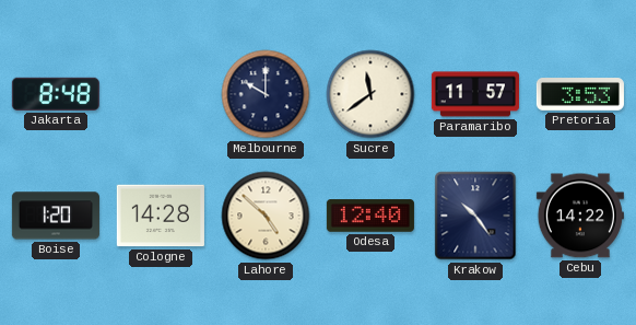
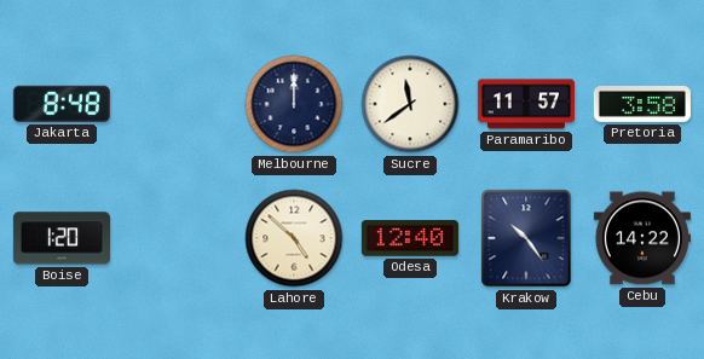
Melbourne: 10:00 -> 12:00 (294, 104)
Pretoria: 3:53 -> 3:58 (642, 105)
Cologne: 14:28 -> none (161, 216)
